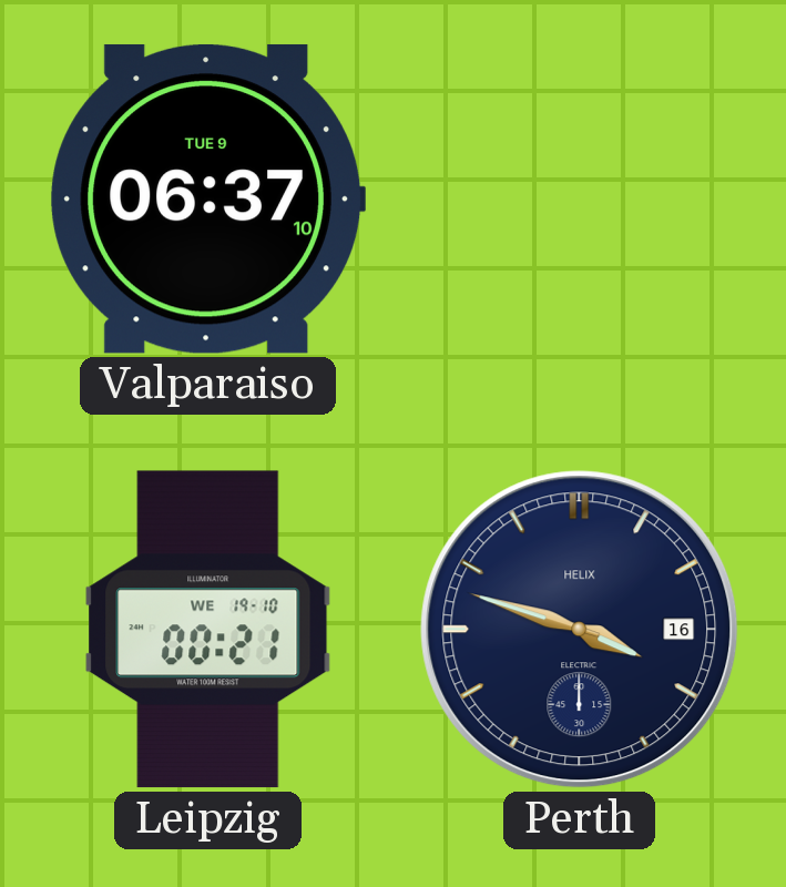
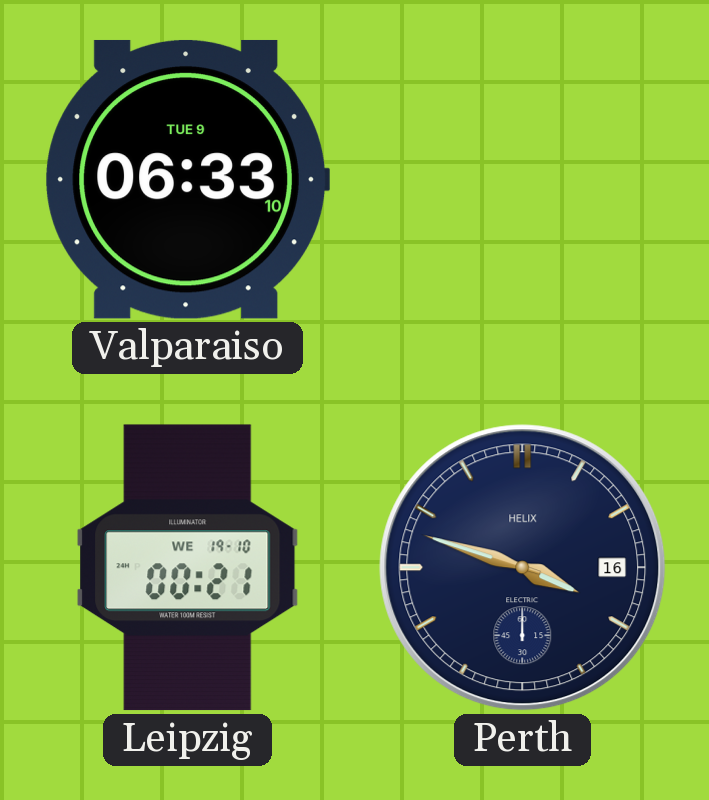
Valparaiso: 06:37 -> 06:33 (187, 179)
